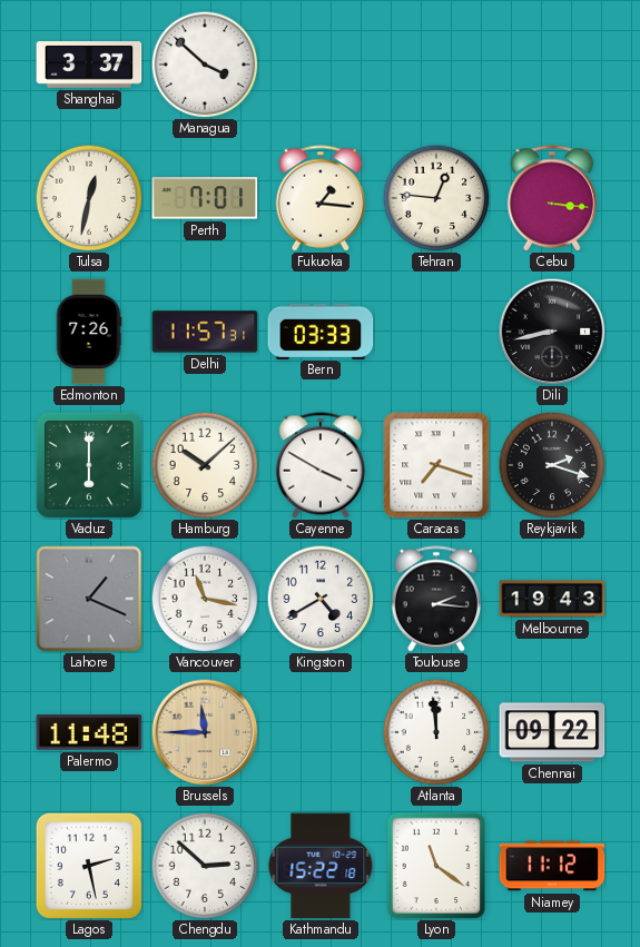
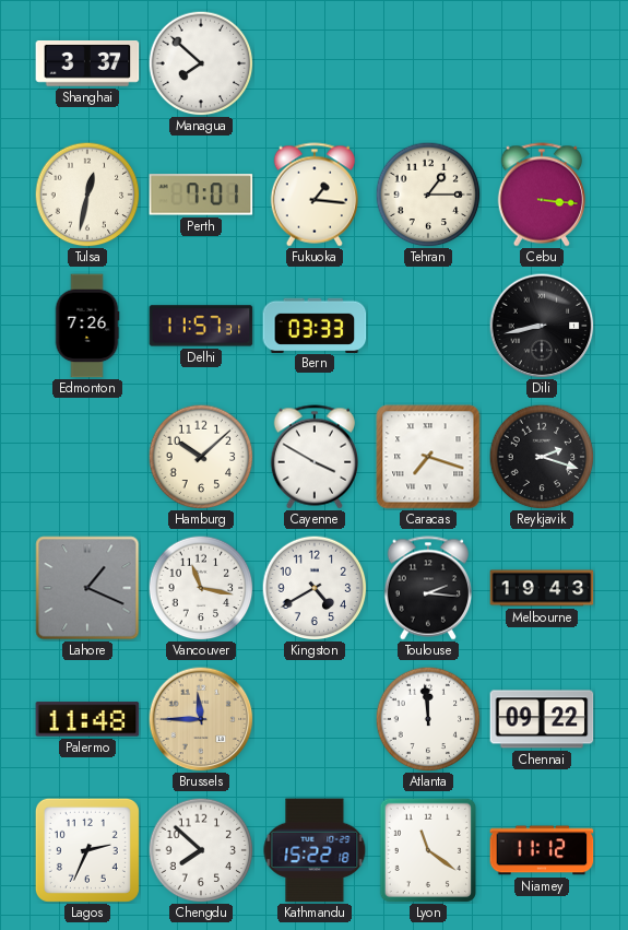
Managua: 3:52 -> 7:52 (201, 63)
Tehran: 12:46 -> 1:15 (428, 195)
Vaduz: 6:00 -> none (89, 465)
Lagos: 2:28 -> 2:34 (87, 850)
Chengdu: 2:52 -> 7:52 (201, 850)
